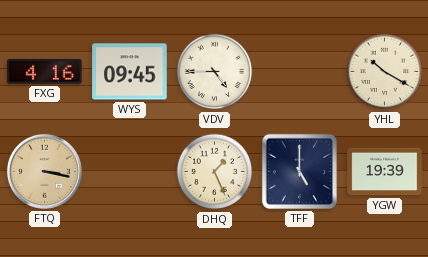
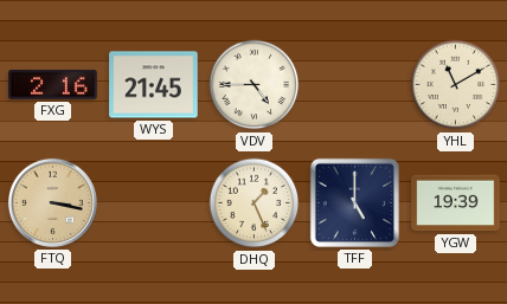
FXG: 4:16 -> 2:16 (53, 84)
WYS: 09:45 -> 21:45 (154, 85)
YHL: 10:20 -> 11:10 (456, 85)
